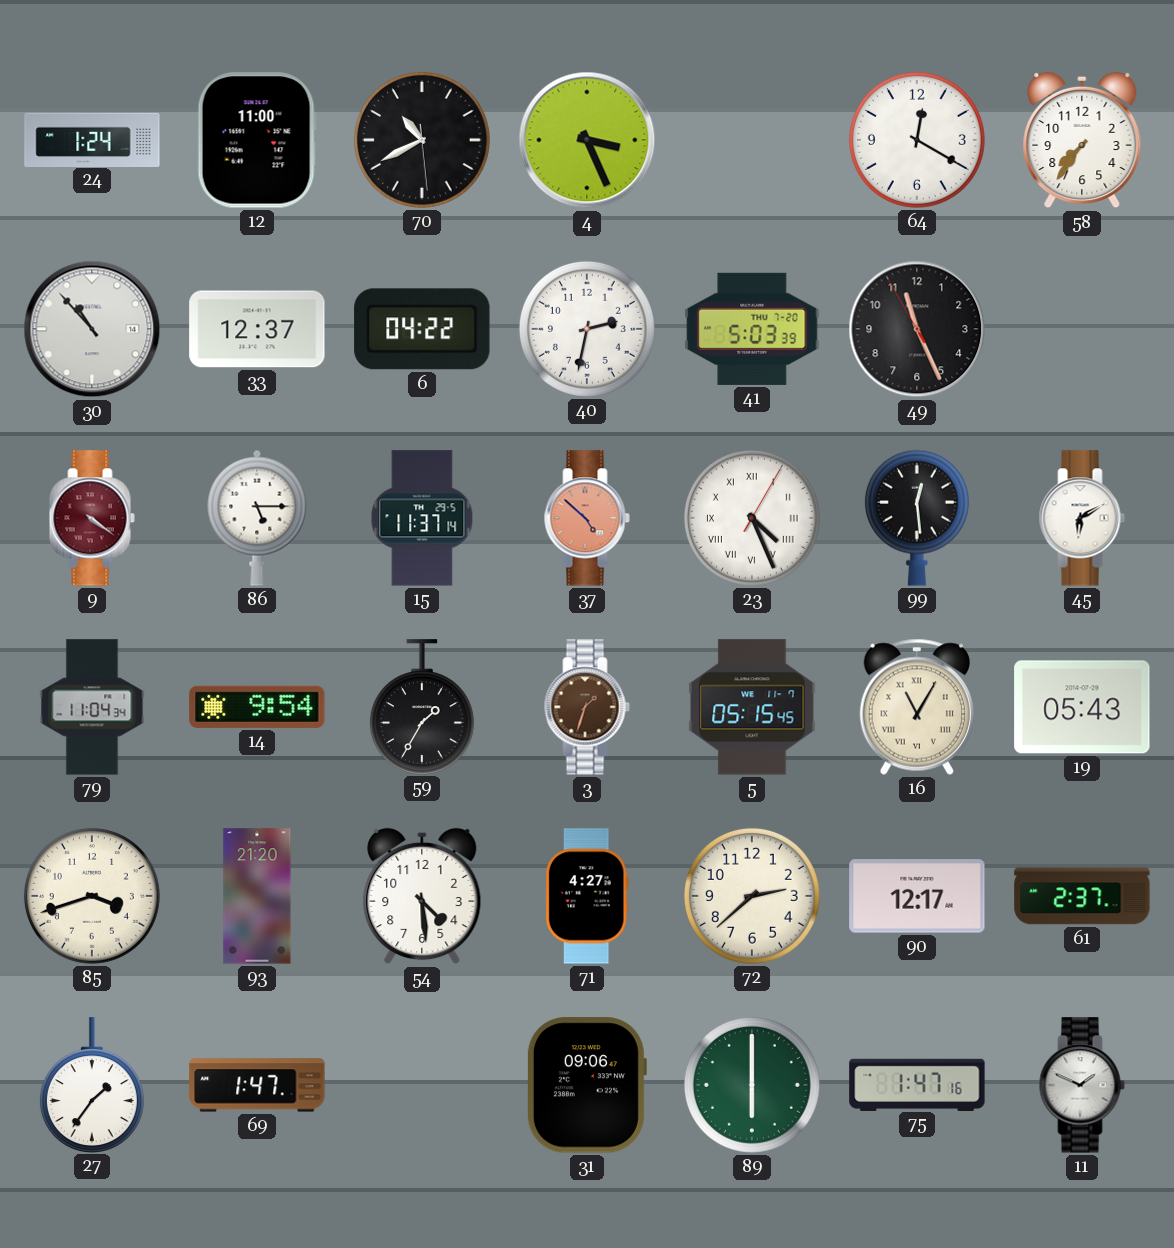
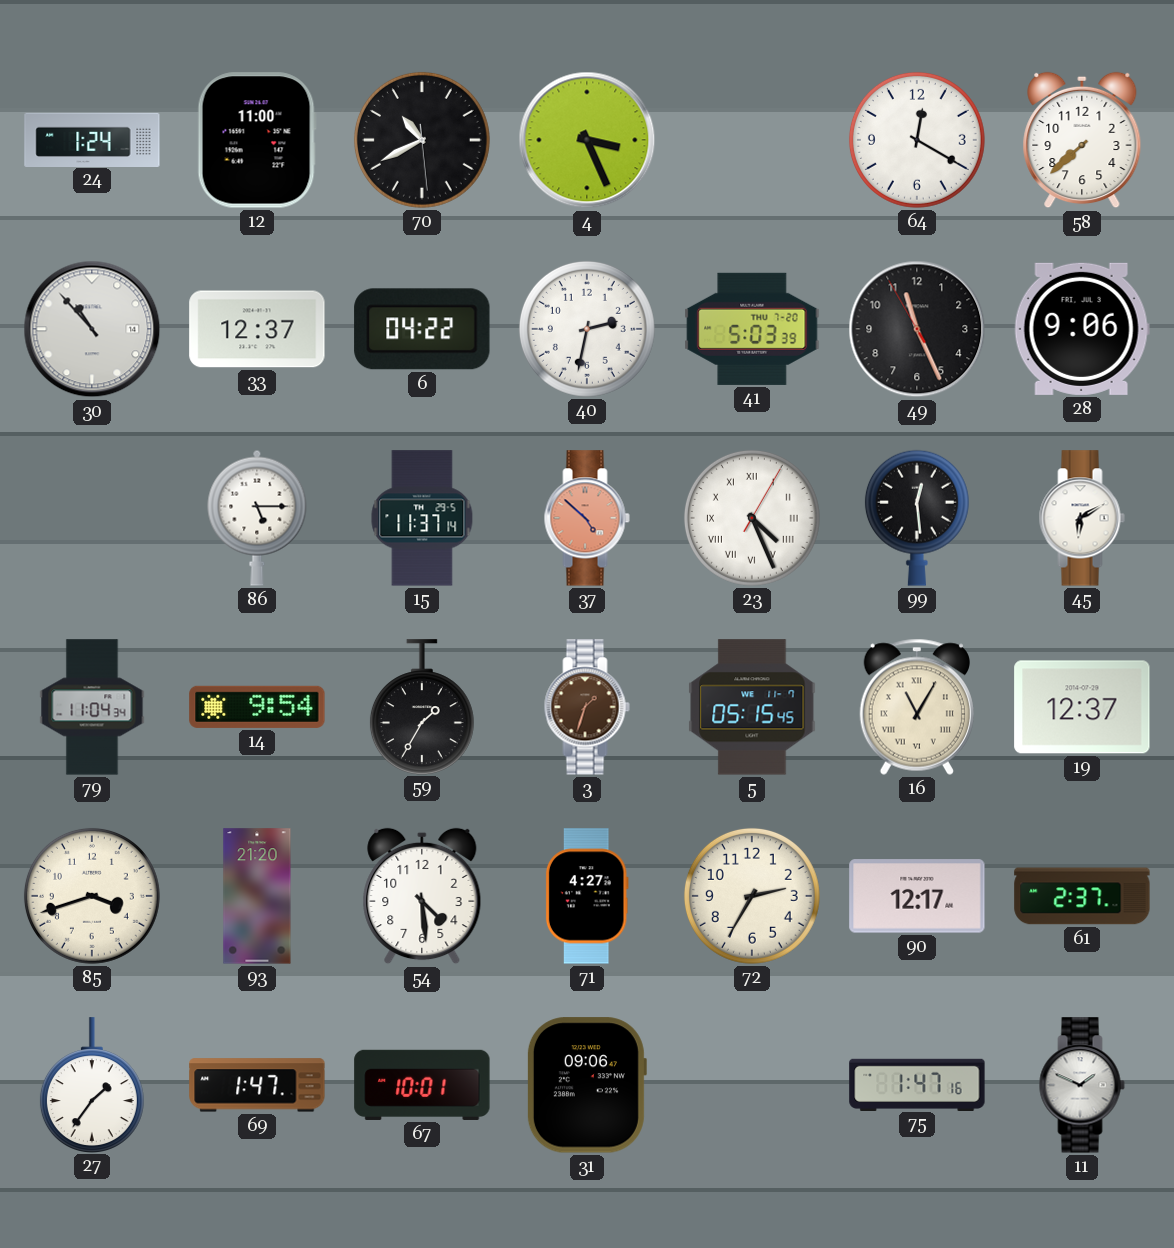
58: 7:36 -> 7:38 (1082, 140)
28: none -> 9:06 (1082, 329)
9: 4:21 -> none (92, 518)
19: 05:43 -> 12:37 (1082, 707)
72: 2:38 -> 2:35 (752, 896)
67: none -> 10:01 (422, 1085)
89: 6:00 -> none (752, 1085)
